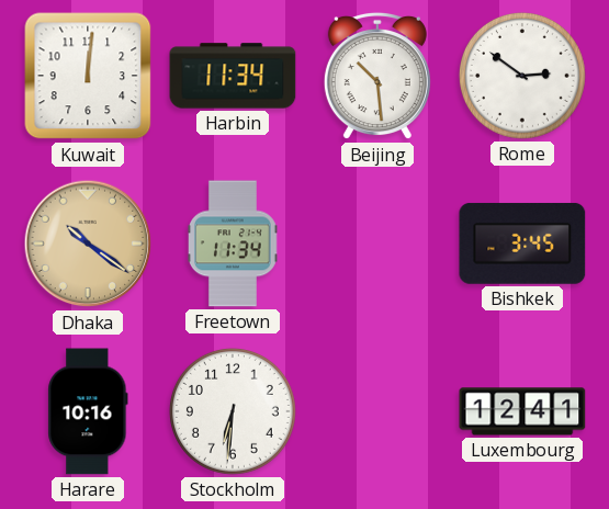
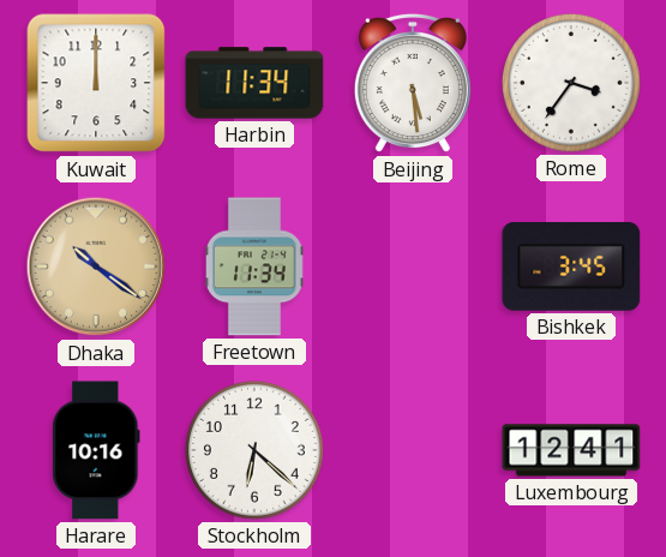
Kuwait: 12:01 -> 12:00 (96, 83)
Beijing: 10:29 -> 5:29 (413, 83)
Rome: 2:51 -> 3:36 (571, 83)
Stockholm: 6:31 -> 6:22 (254, 450)
